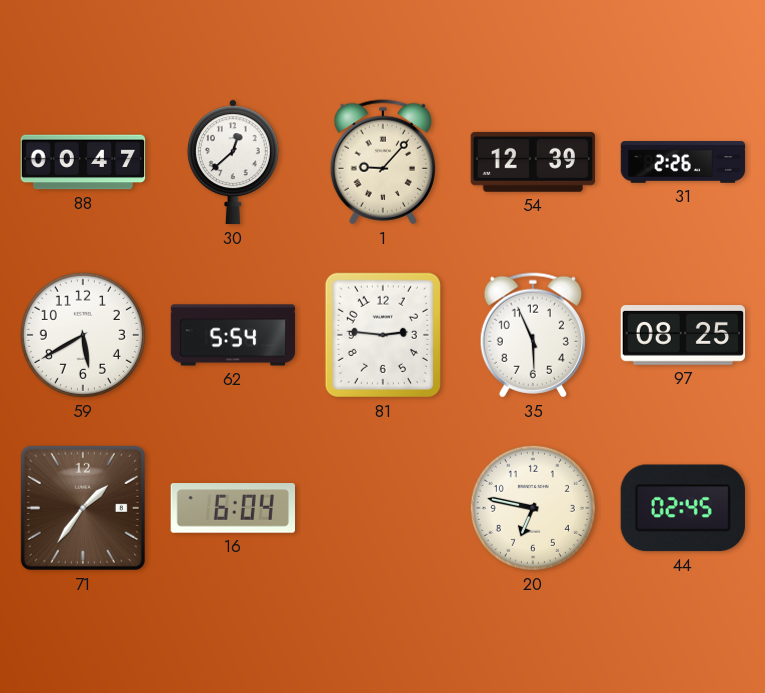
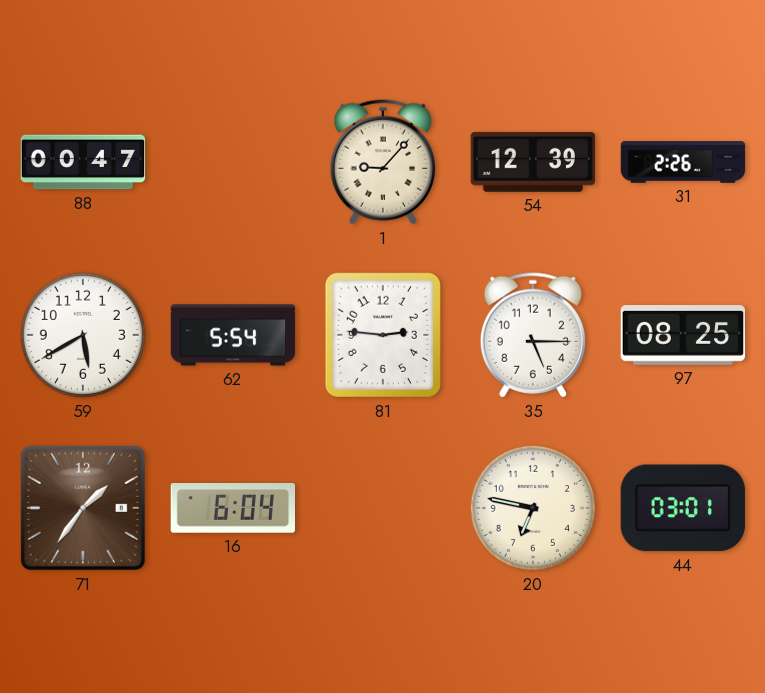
30: 12:38 -> none (233, 162)
35: 5:56 -> 5:15 (533, 335)
44: 02:45 -> 03:01 (683, 508)
